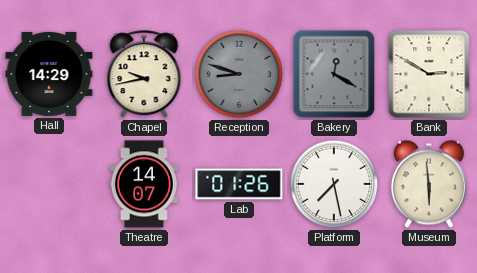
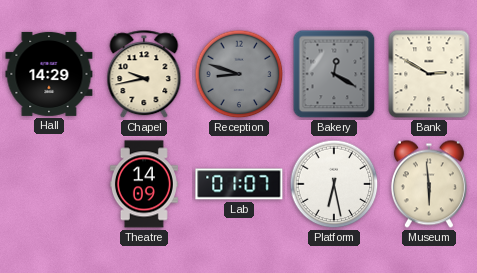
Theatre: 14:07 -> 14:09 (144, 184)
Lab: 01:26 -> 01:07 (239, 184)
Platform: 7:28 -> 6:28 (334, 184)
